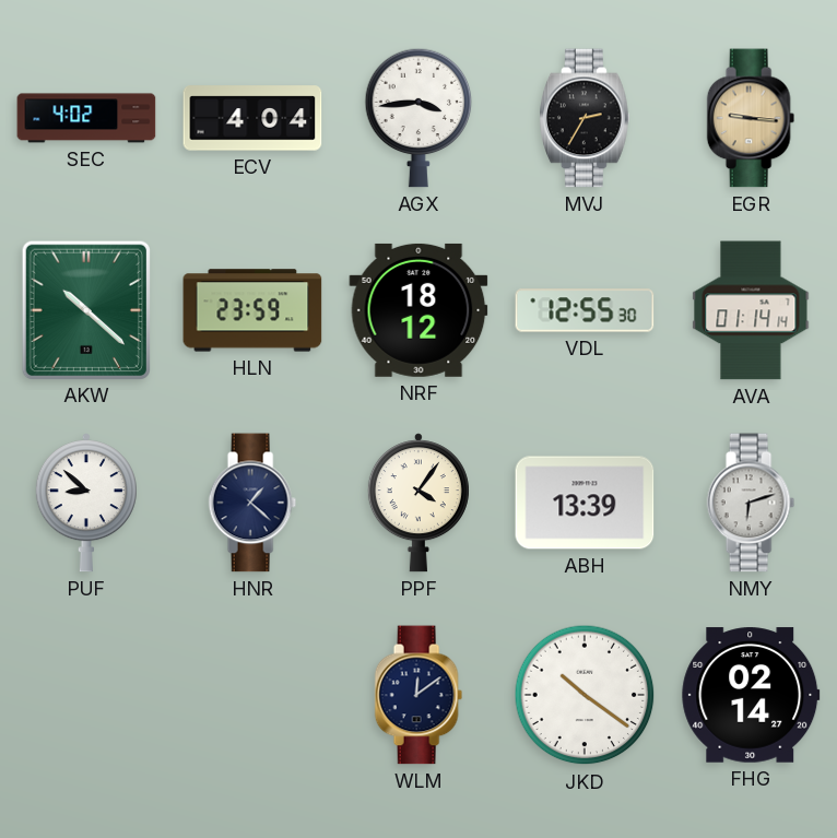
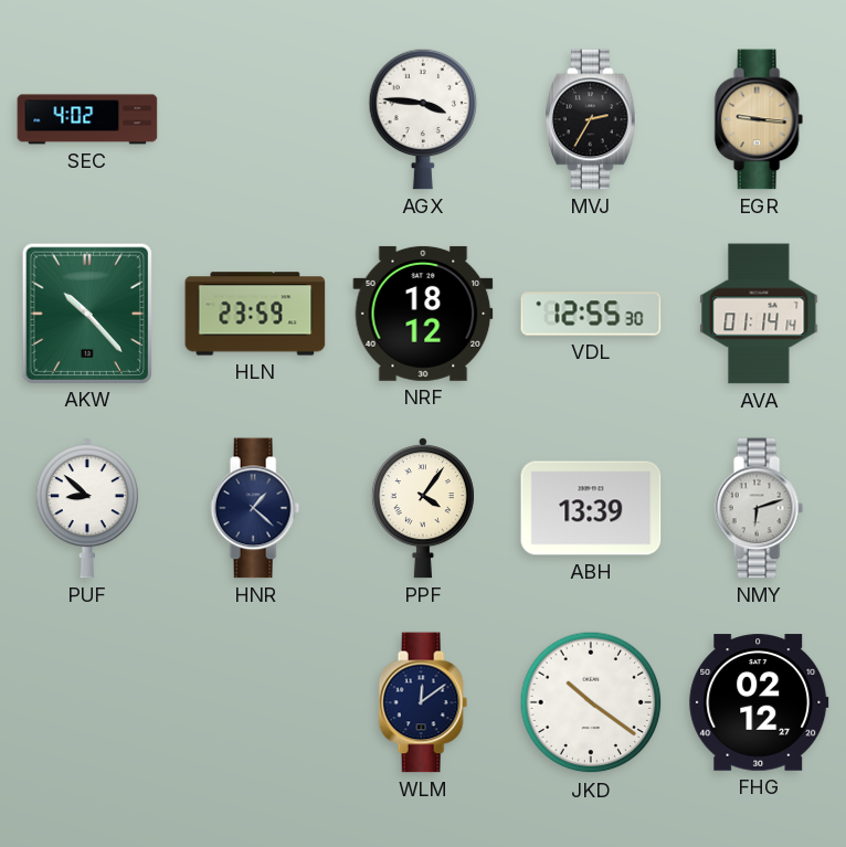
ECV: 4:04 -> none (252, 118)
AGX: 3:44 -> 3:46 (423, 119)
AKW: 10:22 -> 10:23 (86, 313)
FHG: 02:14 -> 02:12 (759, 702)
